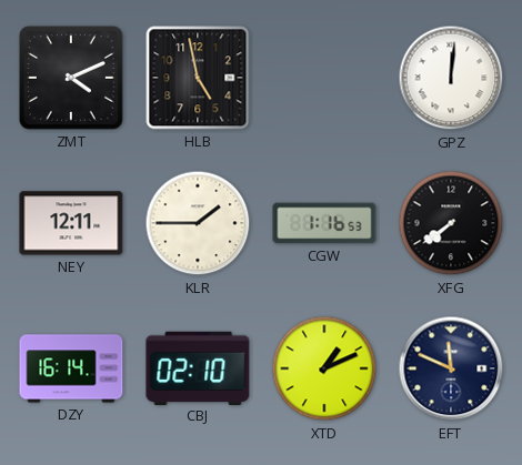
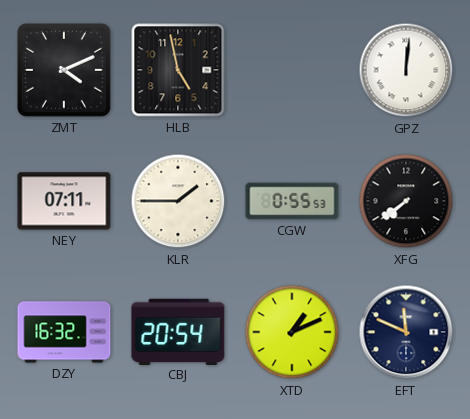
NEY: 12:11 -> 07:11 (64, 201)
CGW: 1:16 -> 0:55 (292, 201)
DZY: 16:14 -> 16:32 (64, 332)
CBJ: 02:10 -> 20:54 (178, 331)
